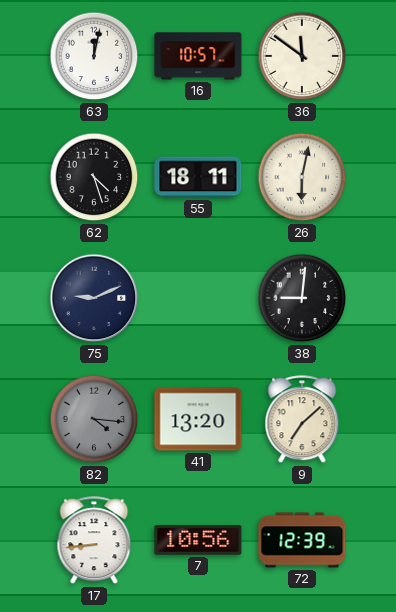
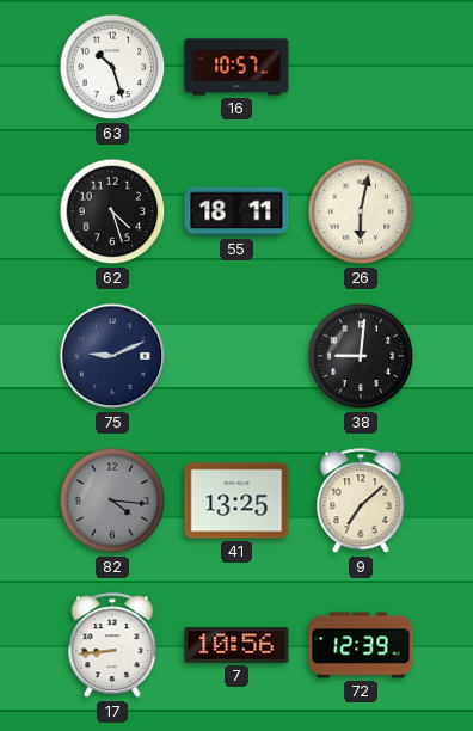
63: 12:02 -> 10:27 (112, 67)
36: 11:51 -> none (302, 56)
41: 13:20 -> 13:25 (236, 500)
